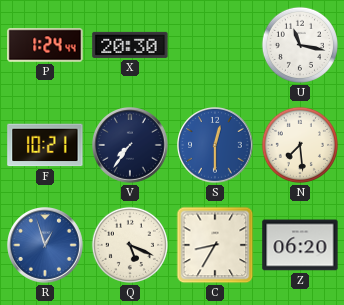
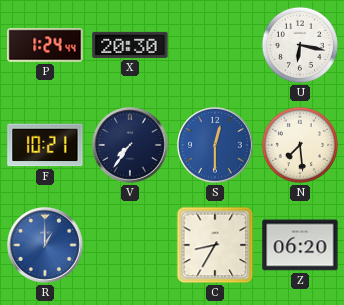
U: 11:17 -> 6:17 (300, 45)
R: 12:57 -> 1:00 (46, 246)
Q: 5:19 -> none (130, 245)
